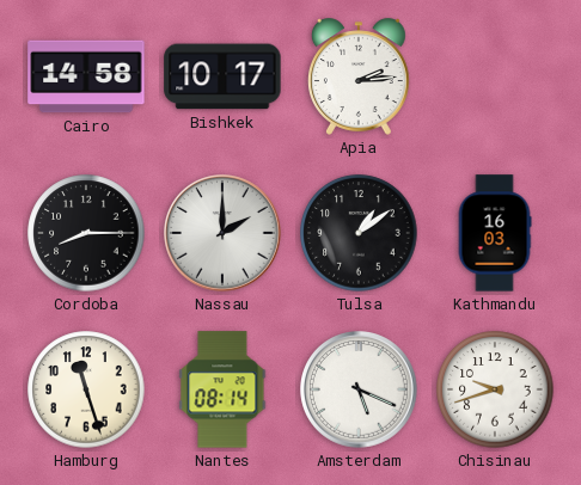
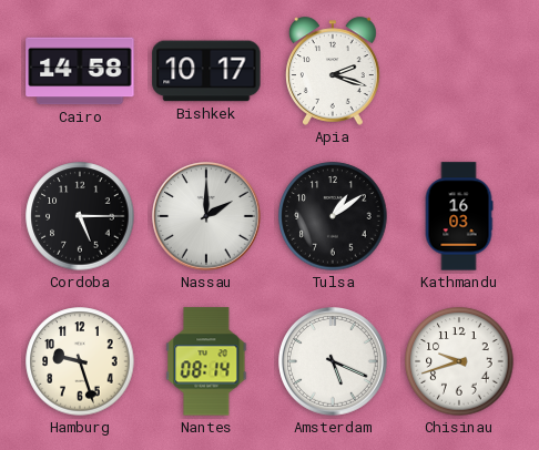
Apia: 2:14 -> 2:18 (334, 71)
Cordoba: 8:15 -> 5:15 (80, 216)
Hamburg: 11:27 -> 9:27 (80, 361)
